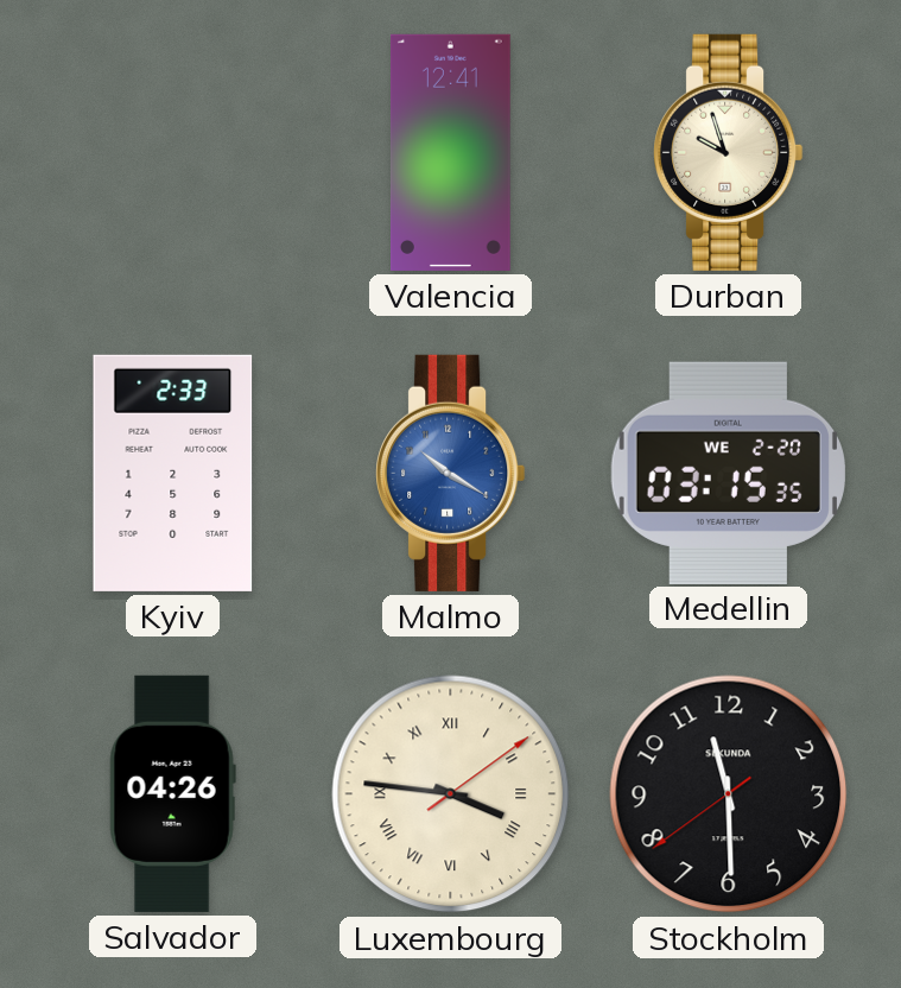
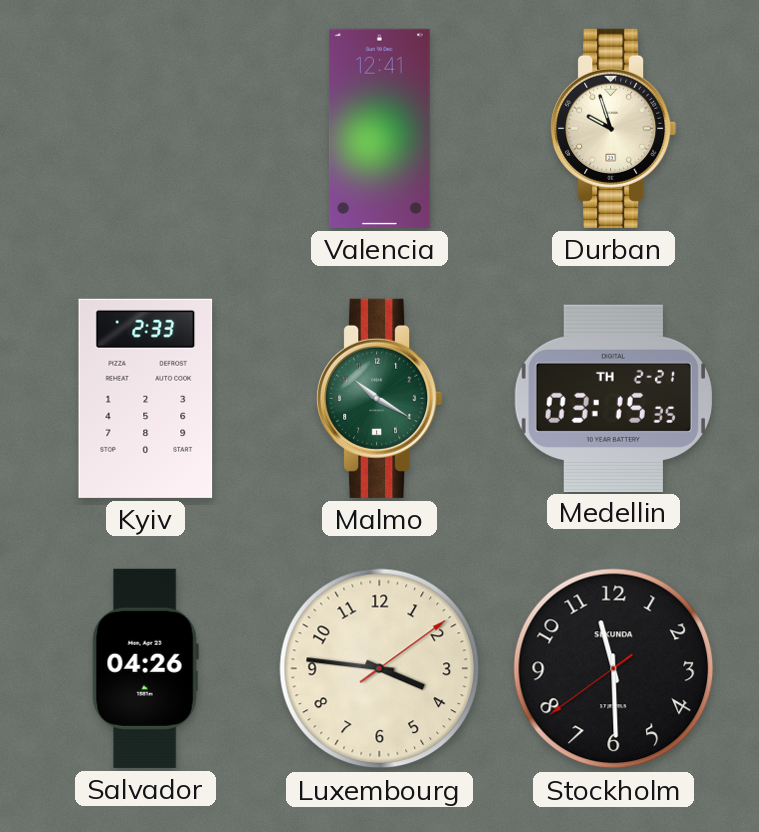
Malmo dial: blue -> green (380, 398)
Medellin date: WE 2-20 -> TH 2-21 (613, 398)
Luxembourg numerals: Roman -> Arabic (380, 669)
